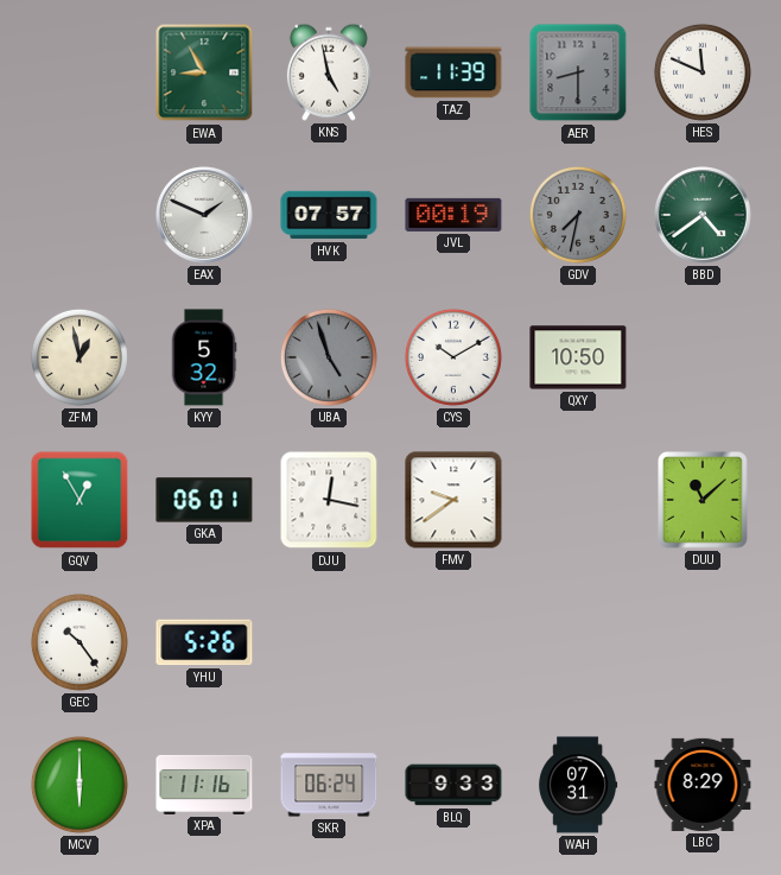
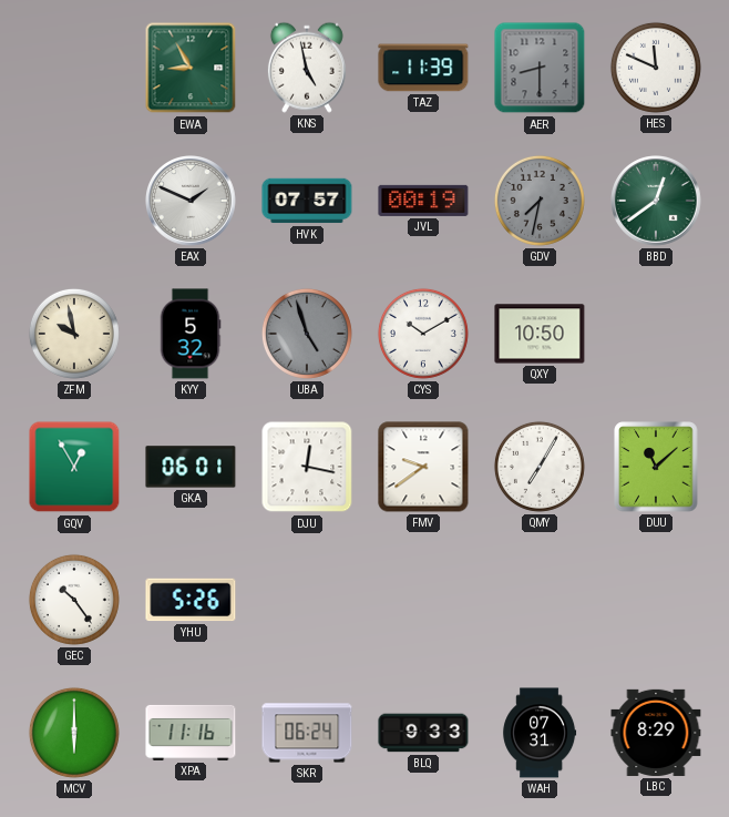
BBD: 4:39 -> 12:39 (657, 202)
ZFM: 12:58 -> 9:58 (74, 334)
QMY: none -> 7:05 (540, 467)
